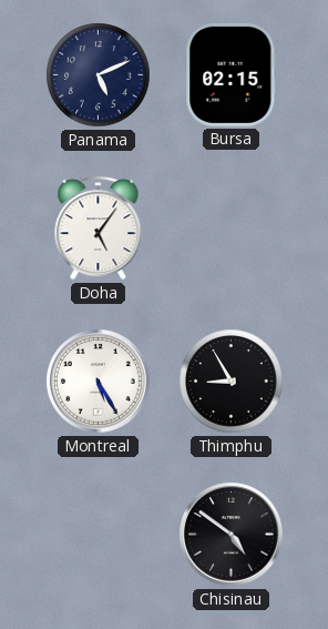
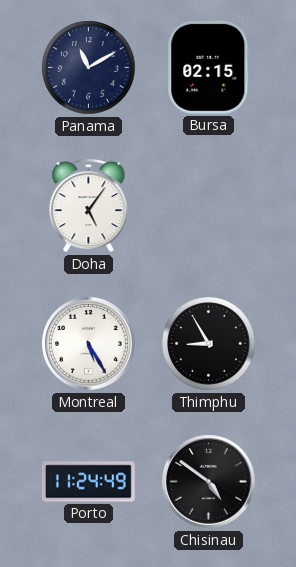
Panama: 5:11 -> 11:10 (89, 68)
Porto: none -> 11:24 (88, 482)
